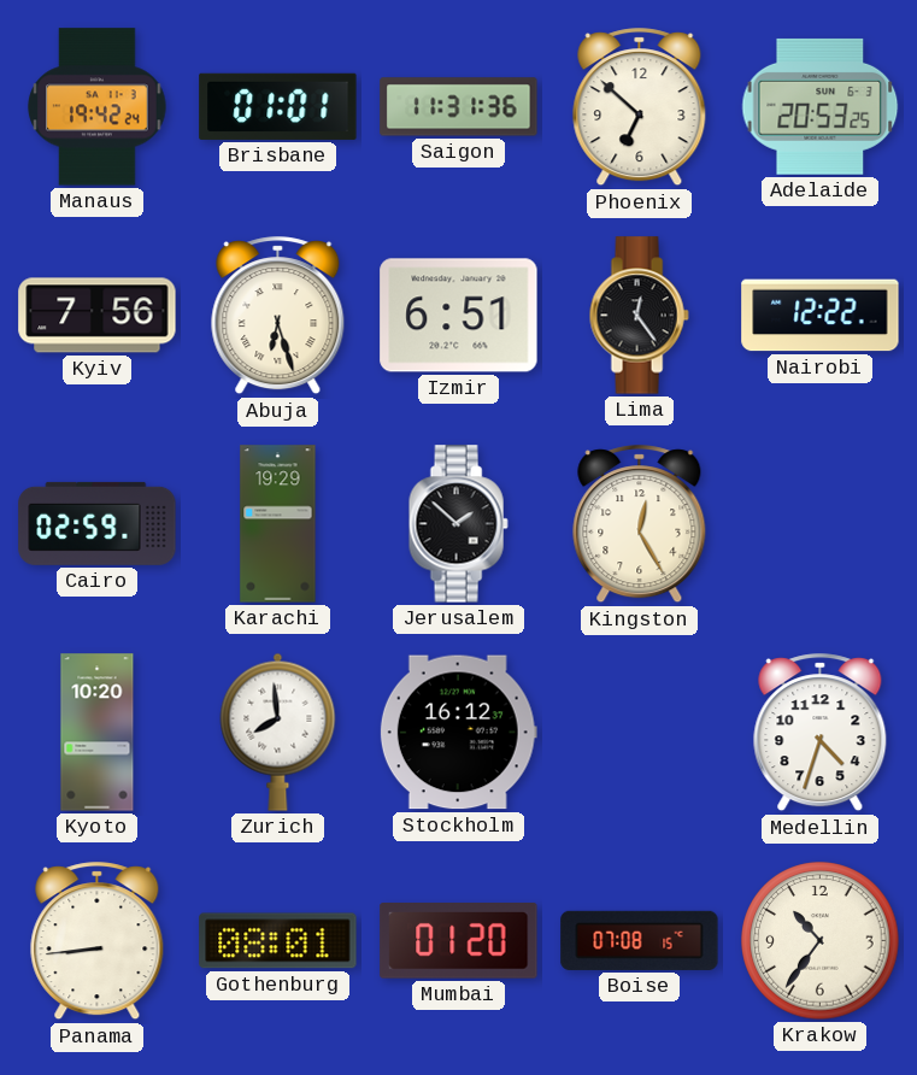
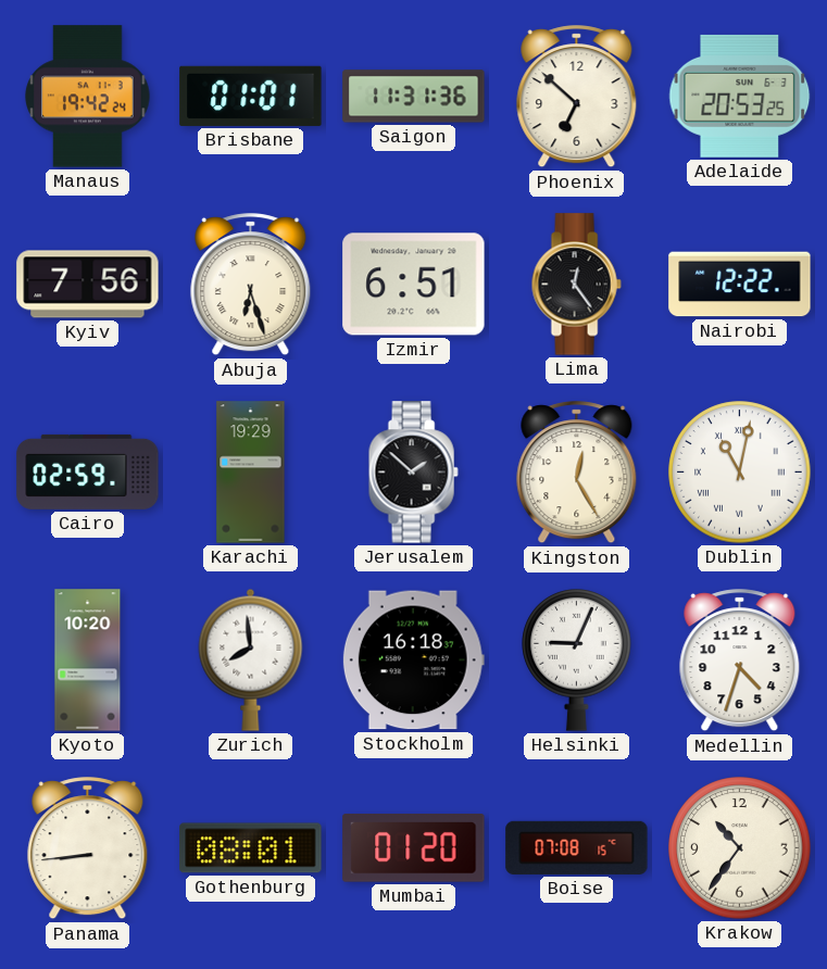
Dublin: none -> 11:02 (740, 473)
Stockholm: 16:12 -> 16:18 (413, 660)
Helsinki: none -> 9:04 (577, 660)
